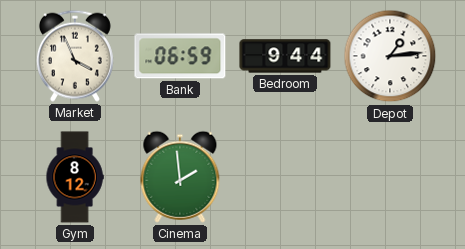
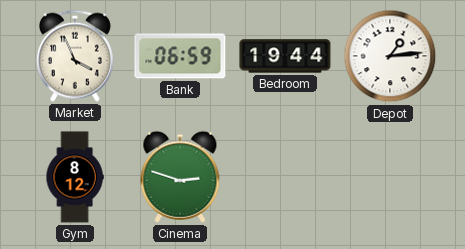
Bedroom: 9:44 -> 19:44 (285, 56)
Cinema: 1:59 -> 2:48 (180, 177)
